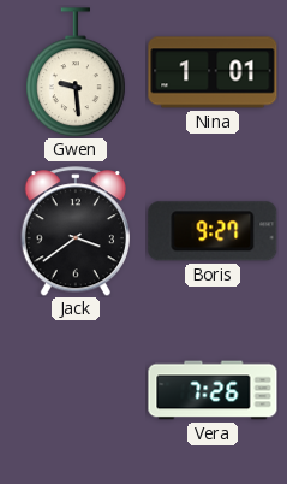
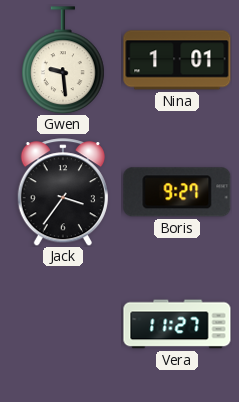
Jack: 3:39 -> 3:36 (63, 192)
Vera: 7:26 -> 11:27 (177, 324)
